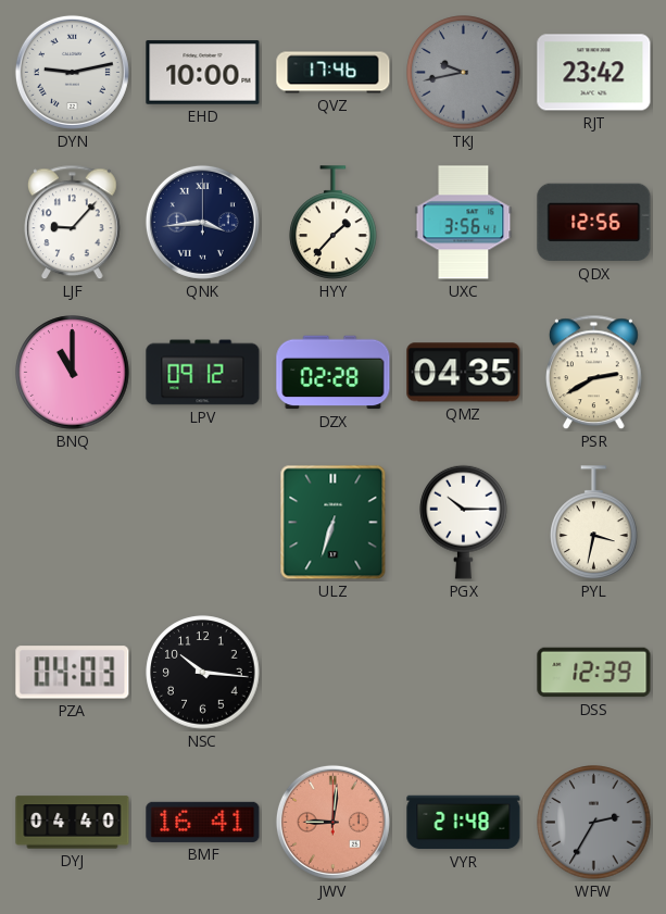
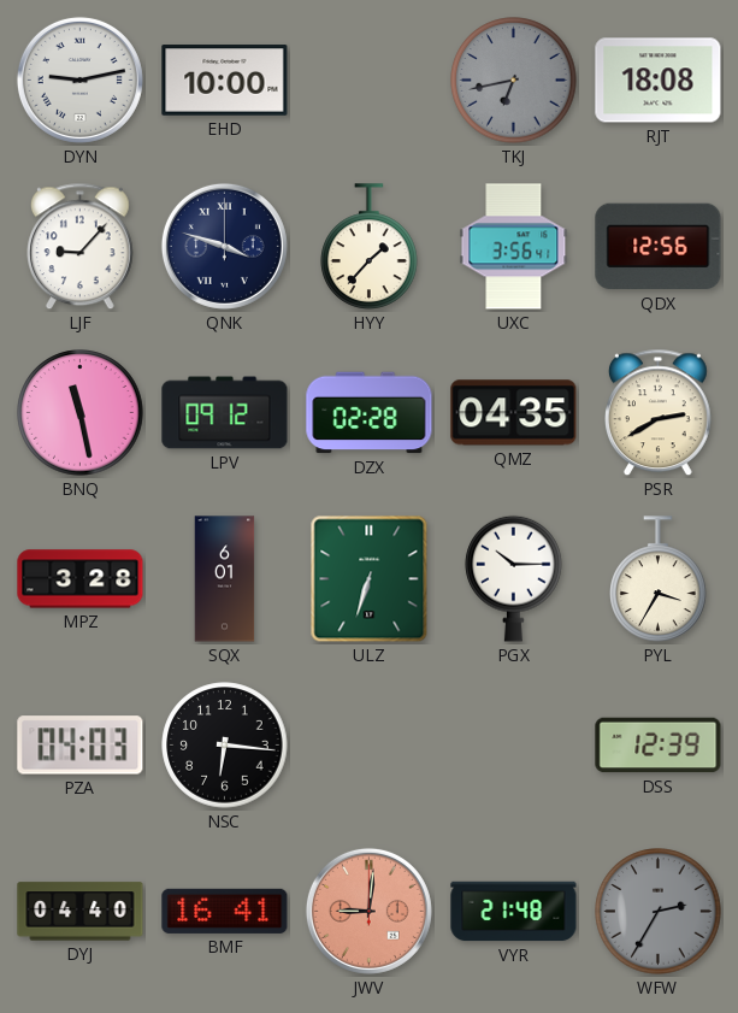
QVZ: 17:46 -> none (334, 73)
TKJ: 9:43 -> 6:43 (514, 81)
RJT: 23:42 -> 18:08 (659, 81)
QNK: 3:44 -> 3:48 (224, 246)
BNQ: 11:00 -> 11:28 (81, 413)
MPZ: none -> 3:28 (81, 579)
SQX: none -> 6:01 (225, 579)
PYL: 3:32 -> 3:35 (659, 579)
NSC: 10:16 -> 6:16 (225, 746)
